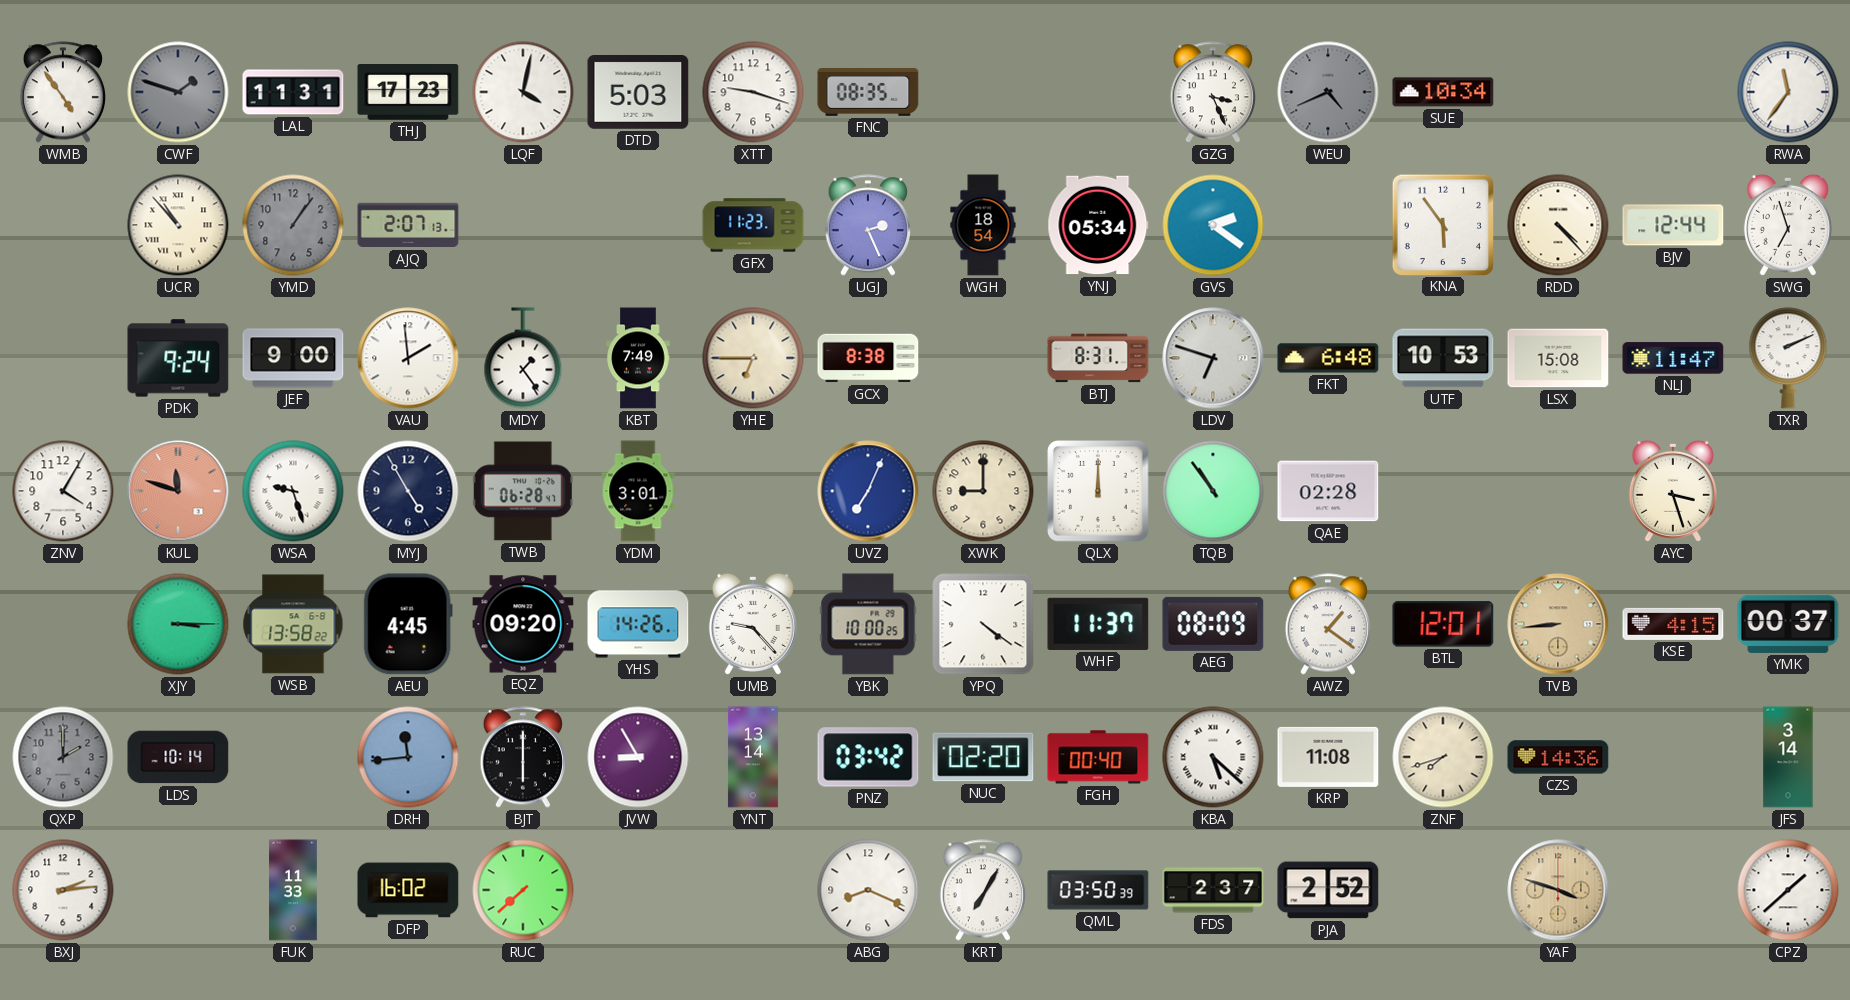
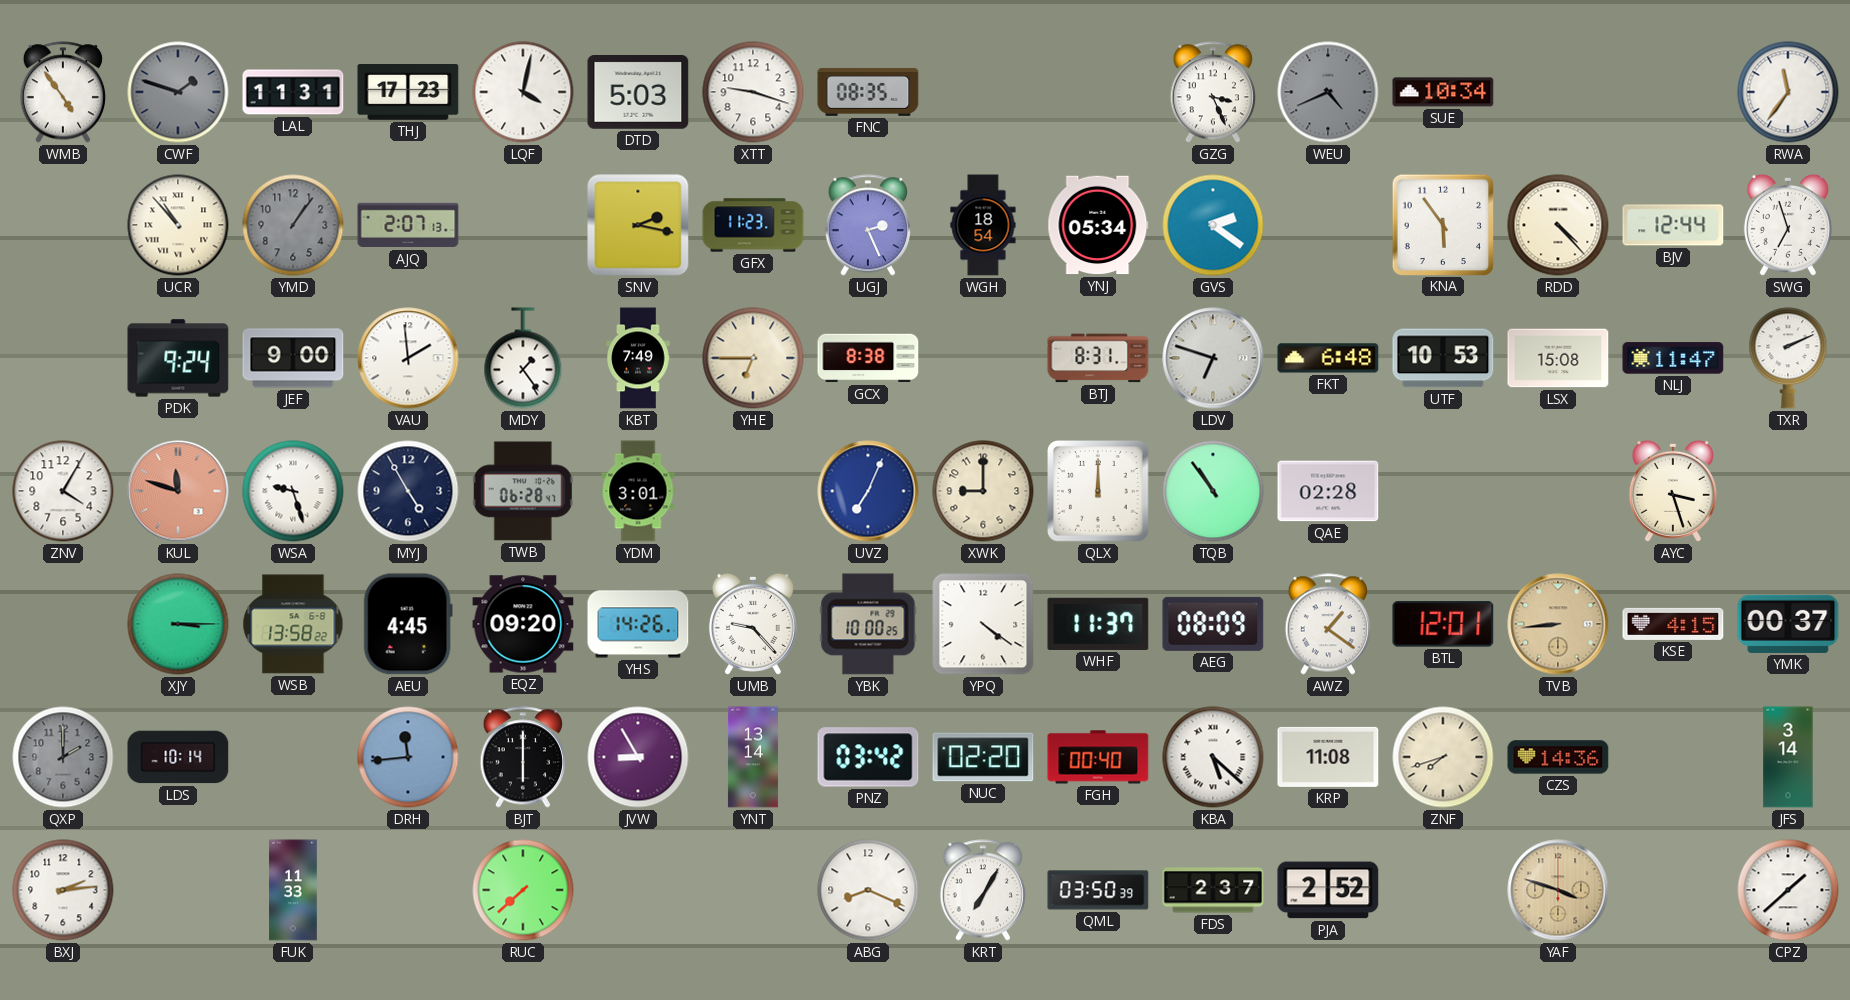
SNV: none -> 2:17 (638, 225)
DFP: 16:02 -> none (408, 890)
